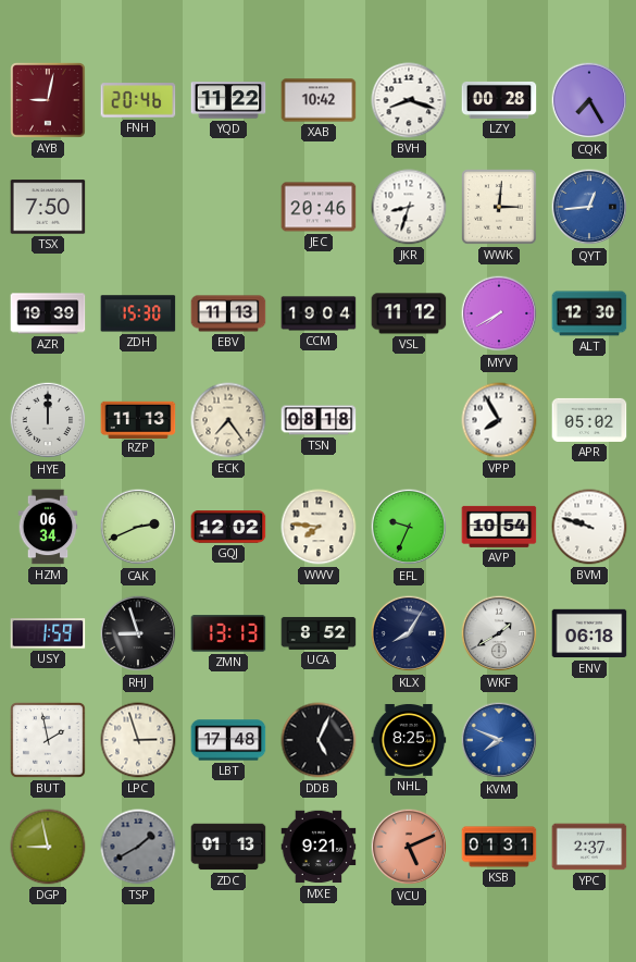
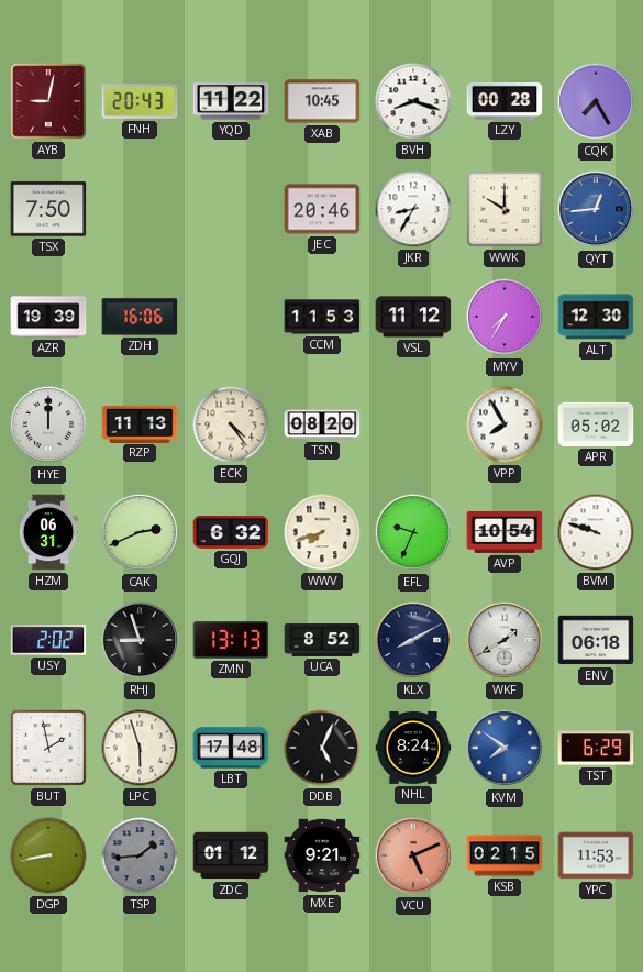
FNH: 20:46 -> 20:43 (140, 101)
XAB: 10:42 -> 10:45 (322, 101)
JKR: 8:33 -> 8:35 (413, 209)
WWK: 3:01 -> 10:00 (506, 210)
ZDH: 15:30 -> 16:06 (140, 317)
EBV: 11:13 -> none (228, 313)
CCM: 19:04 -> 11:53 (322, 317)
MYV: 7:40 -> 7:35 (505, 317)
ECK: 7:24 -> 4:24 (231, 424)
TSN: 08:18 -> 08:20 (322, 424)
HZM: 06:34 -> 06:31 (48, 532)
GQJ: 12:02 -> 6:32 (231, 532)
WWV: 7:46 -> 7:42 (322, 532)
USY: 1:59 -> 2:02 (48, 640)
KLX: 8:05 -> 8:10 (413, 640)
LPC: 2:57 -> 5:57 (140, 748)
NHL: 8:25 -> 8:24 (413, 748)
KVM: 7:49 -> 7:51 (505, 748)
TST: none -> 6:29 (596, 748)
DGP: 8:58 -> 8:43 (48, 855)
TSP: 1:40 -> 1:44 (140, 855)
ZDC: 01:13 -> 01:12 (231, 855)
KSB: 01:31 -> 02:15 (505, 855)
YPC: 2:37 -> 11:53 (596, 855)
